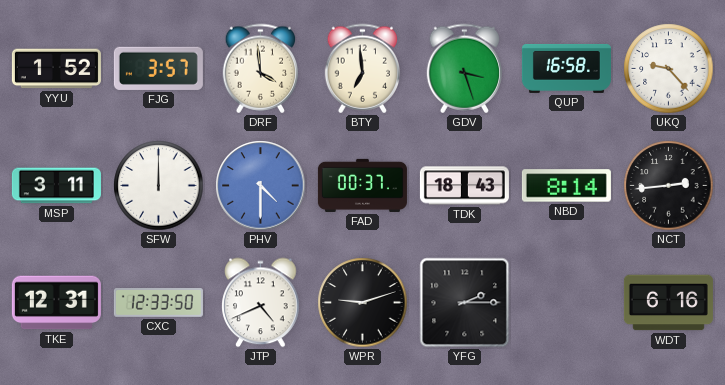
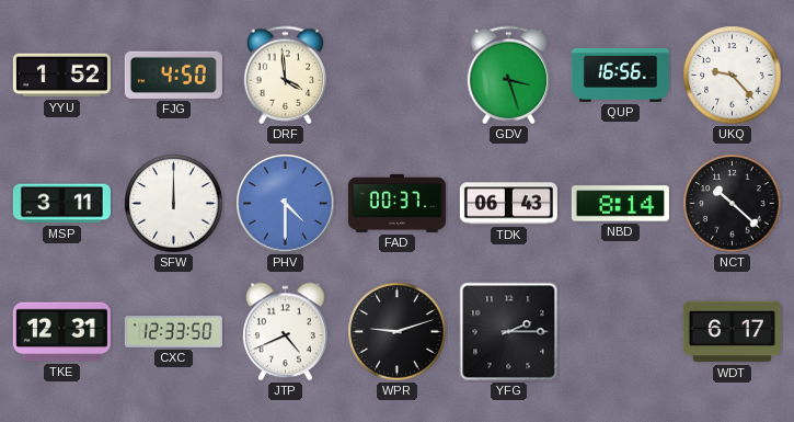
FJG: 3:57 -> 4:50 (173, 75)
BTY: 6:59 -> none (363, 69)
QUP: 16:58 -> 16:56 (620, 75)
TDK: 18:43 -> 06:43 (508, 204)
NCT: 2:44 -> 10:22 (733, 204)
WDT: 6:16 -> 6:17 (732, 332)
